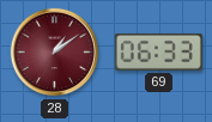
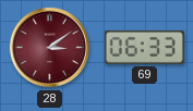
28: 1:09 -> 3:09 (50, 48)
